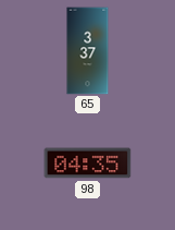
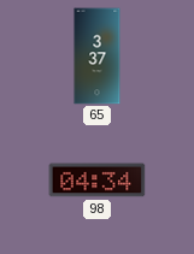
98: 04:35 -> 04:34 (98, 181)
